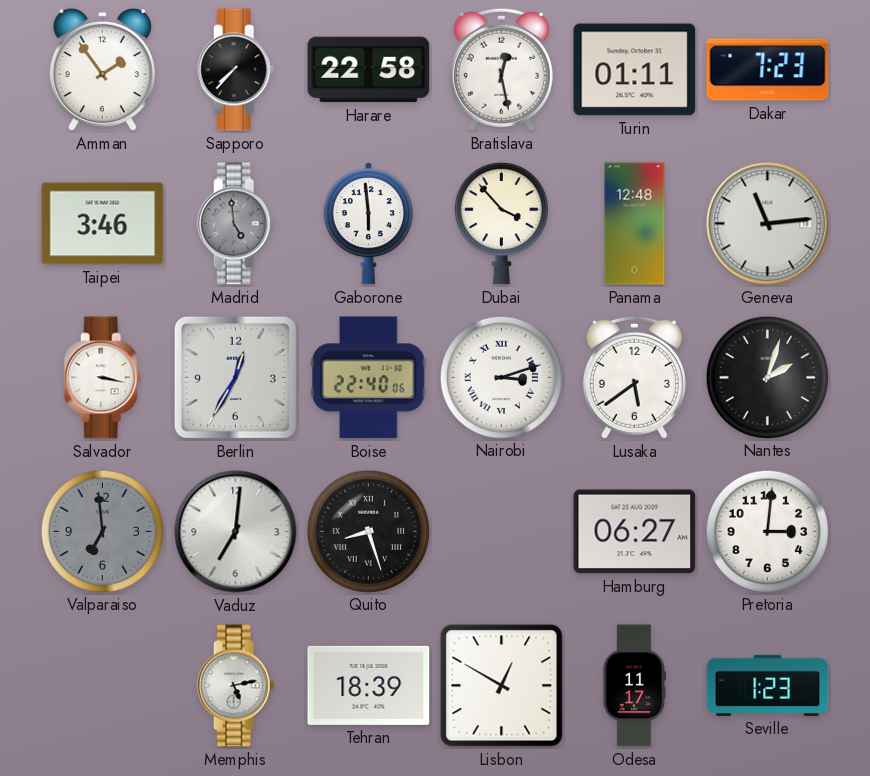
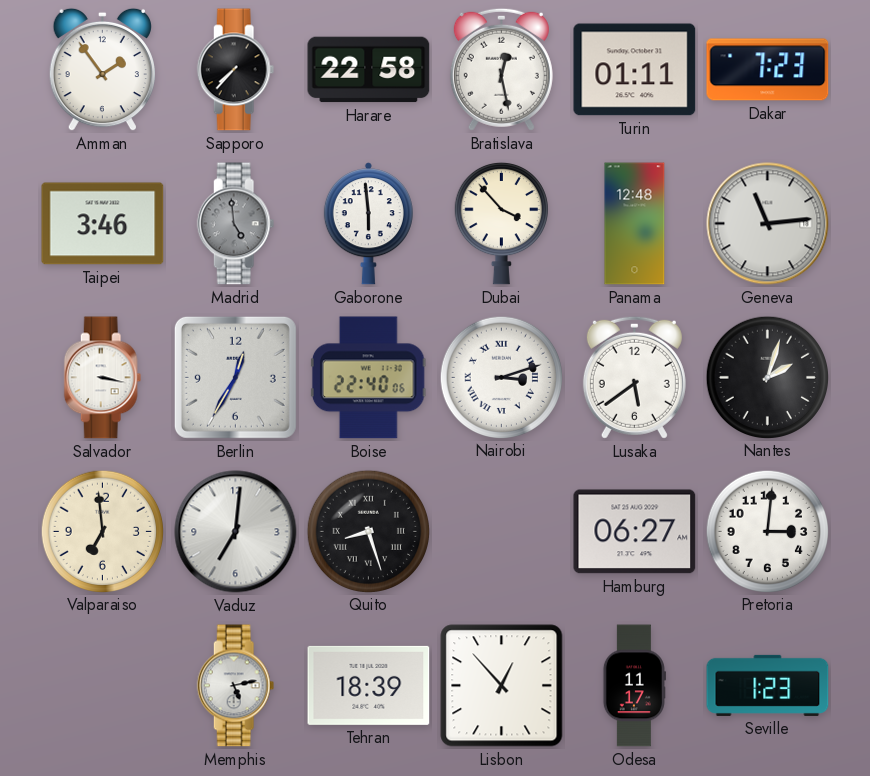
Valparaiso dial: grey -> cream (102, 531)
Lisbon: 12:50 -> 12:53 (502, 686)
